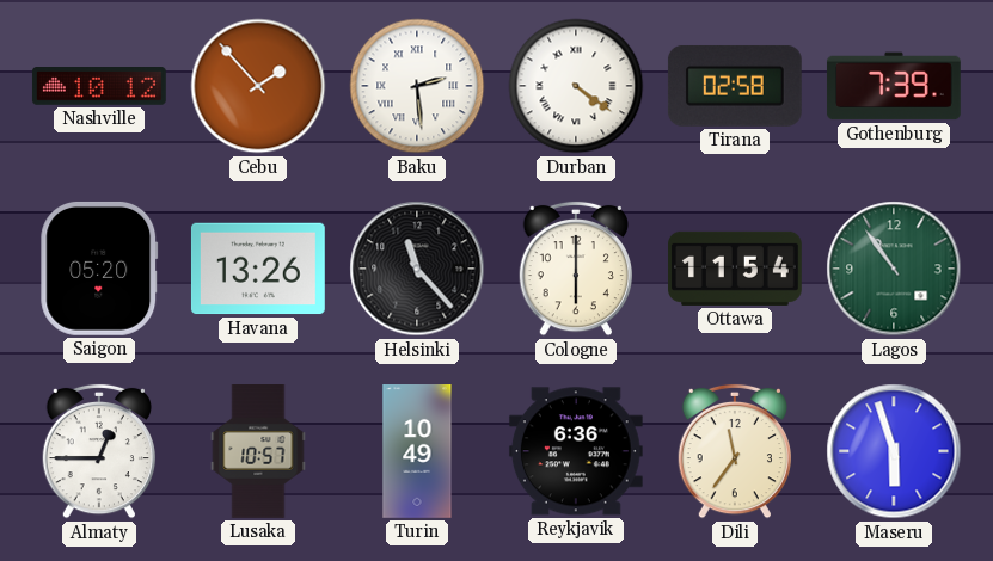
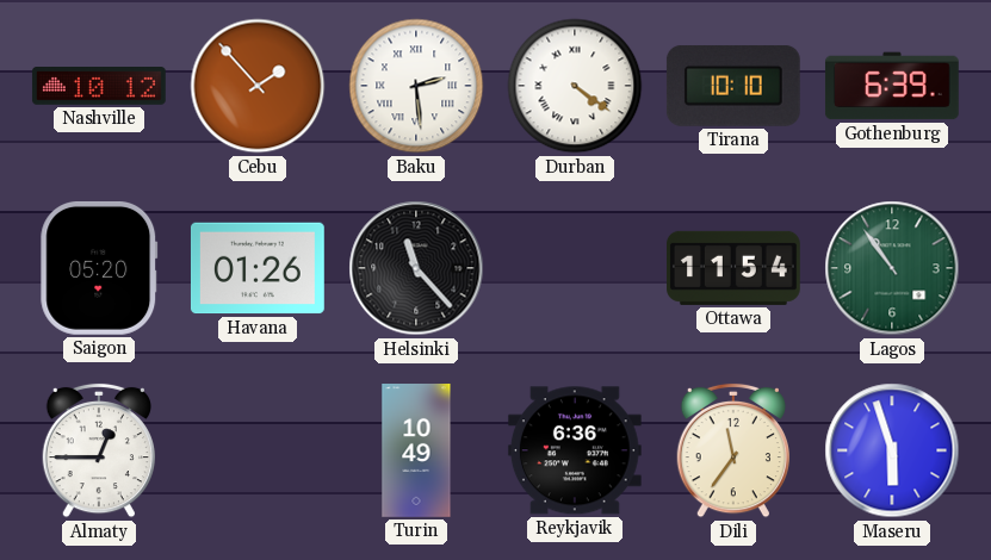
Tirana: 02:58 -> 10:10 (733, 86)
Gothenburg: 7:39 -> 6:39 (892, 86)
Havana: 13:26 -> 01:26 (258, 268)
Cologne: 6:00 -> none (575, 269)
Lusaka: 10:57 -> none (258, 452)
